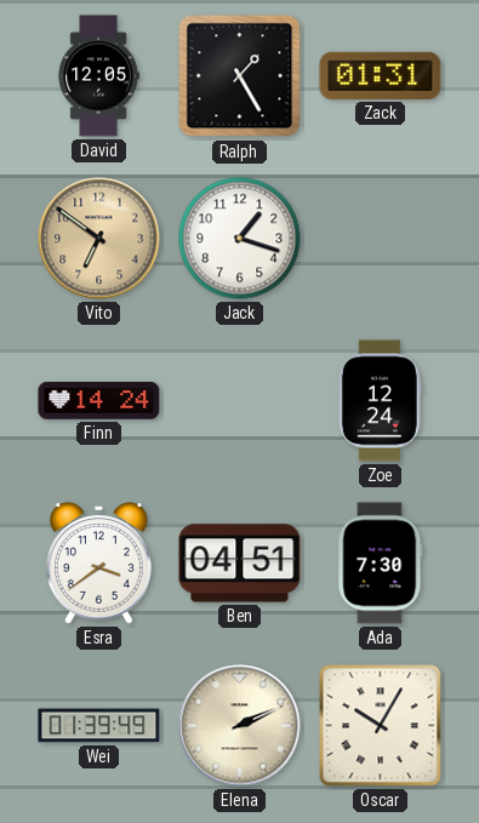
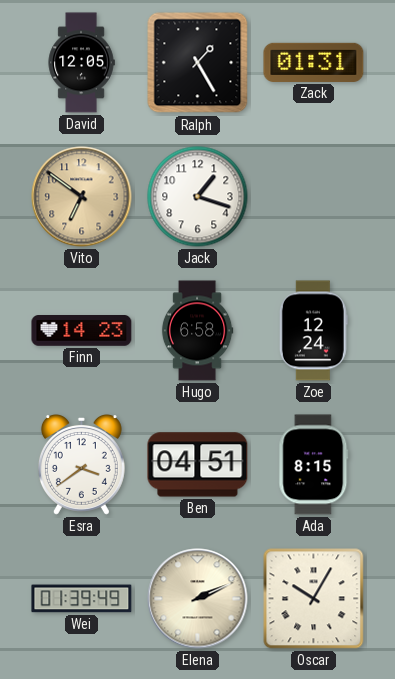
Finn: 14:24 -> 14:23 (82, 331)
Hugo: none -> 6:58 (197, 331)
Ada: 7:30 -> 8:15 (314, 465)
